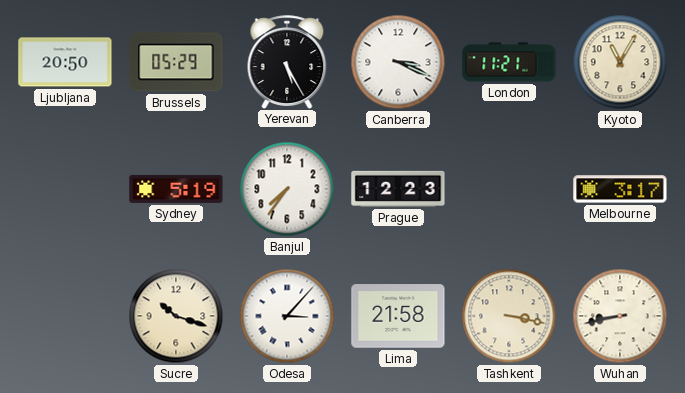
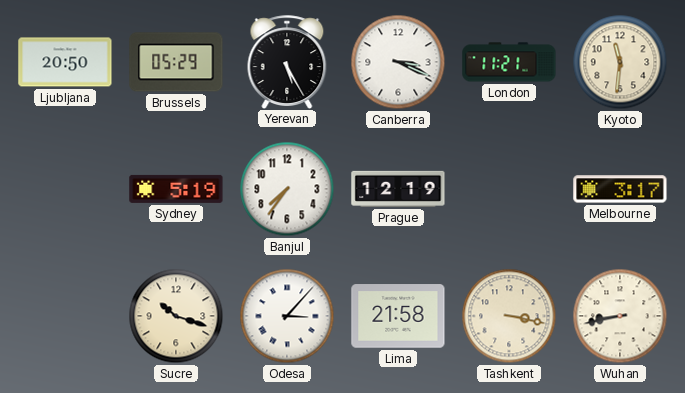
Kyoto: 11:05 -> 11:31 (620, 62)
Prague: 12:23 -> 12:19 (398, 189)
